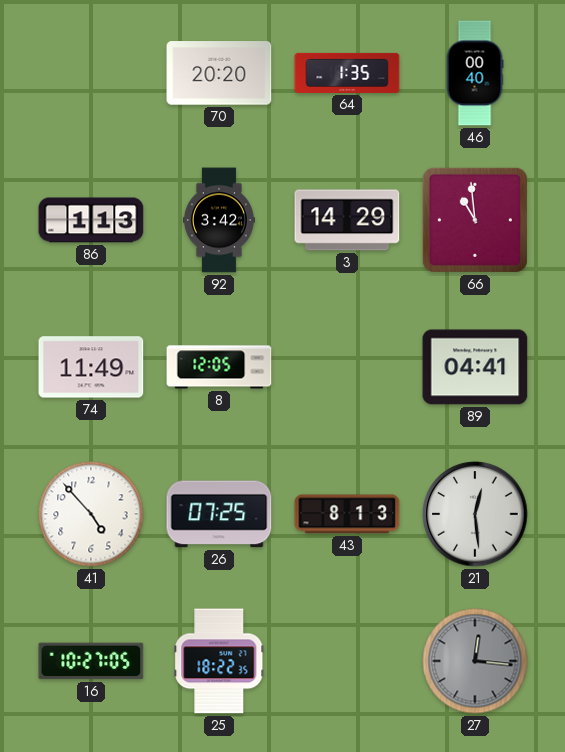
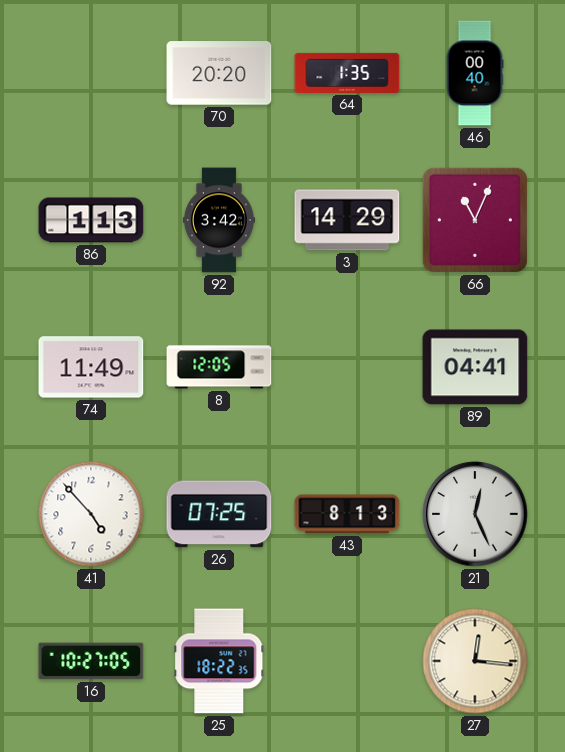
66: 10:59 -> 11:04 (475, 220)
21: 12:29 -> 12:26 (475, 514)
27 dial: grey -> cream (475, 661)
